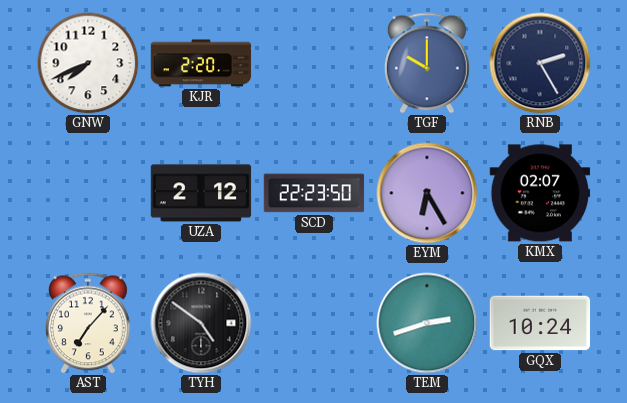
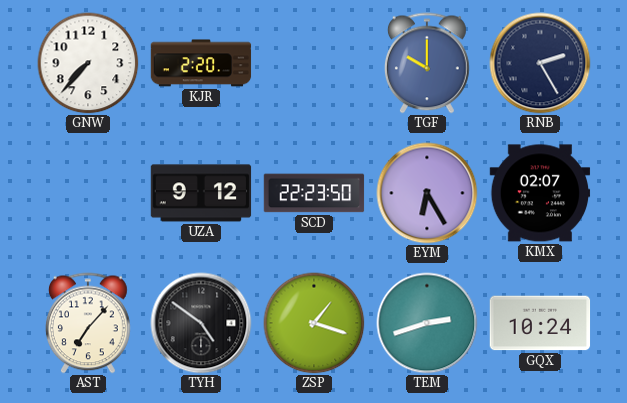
GNW: 7:41 -> 7:37 (88, 63)
UZA: 2:12 -> 9:12 (201, 193)
ZSP: none -> 1:18 (314, 323)
